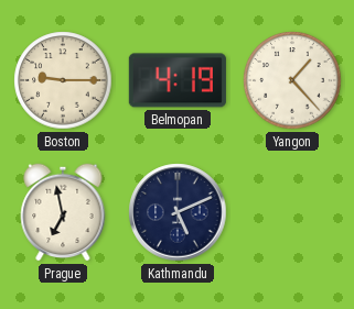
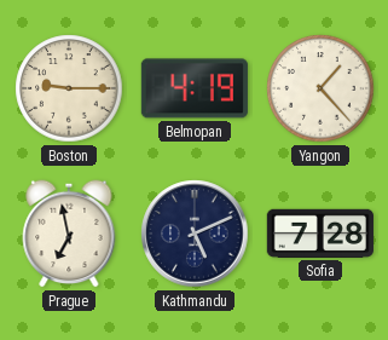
Sofia: none -> 7:28 (320, 234)
